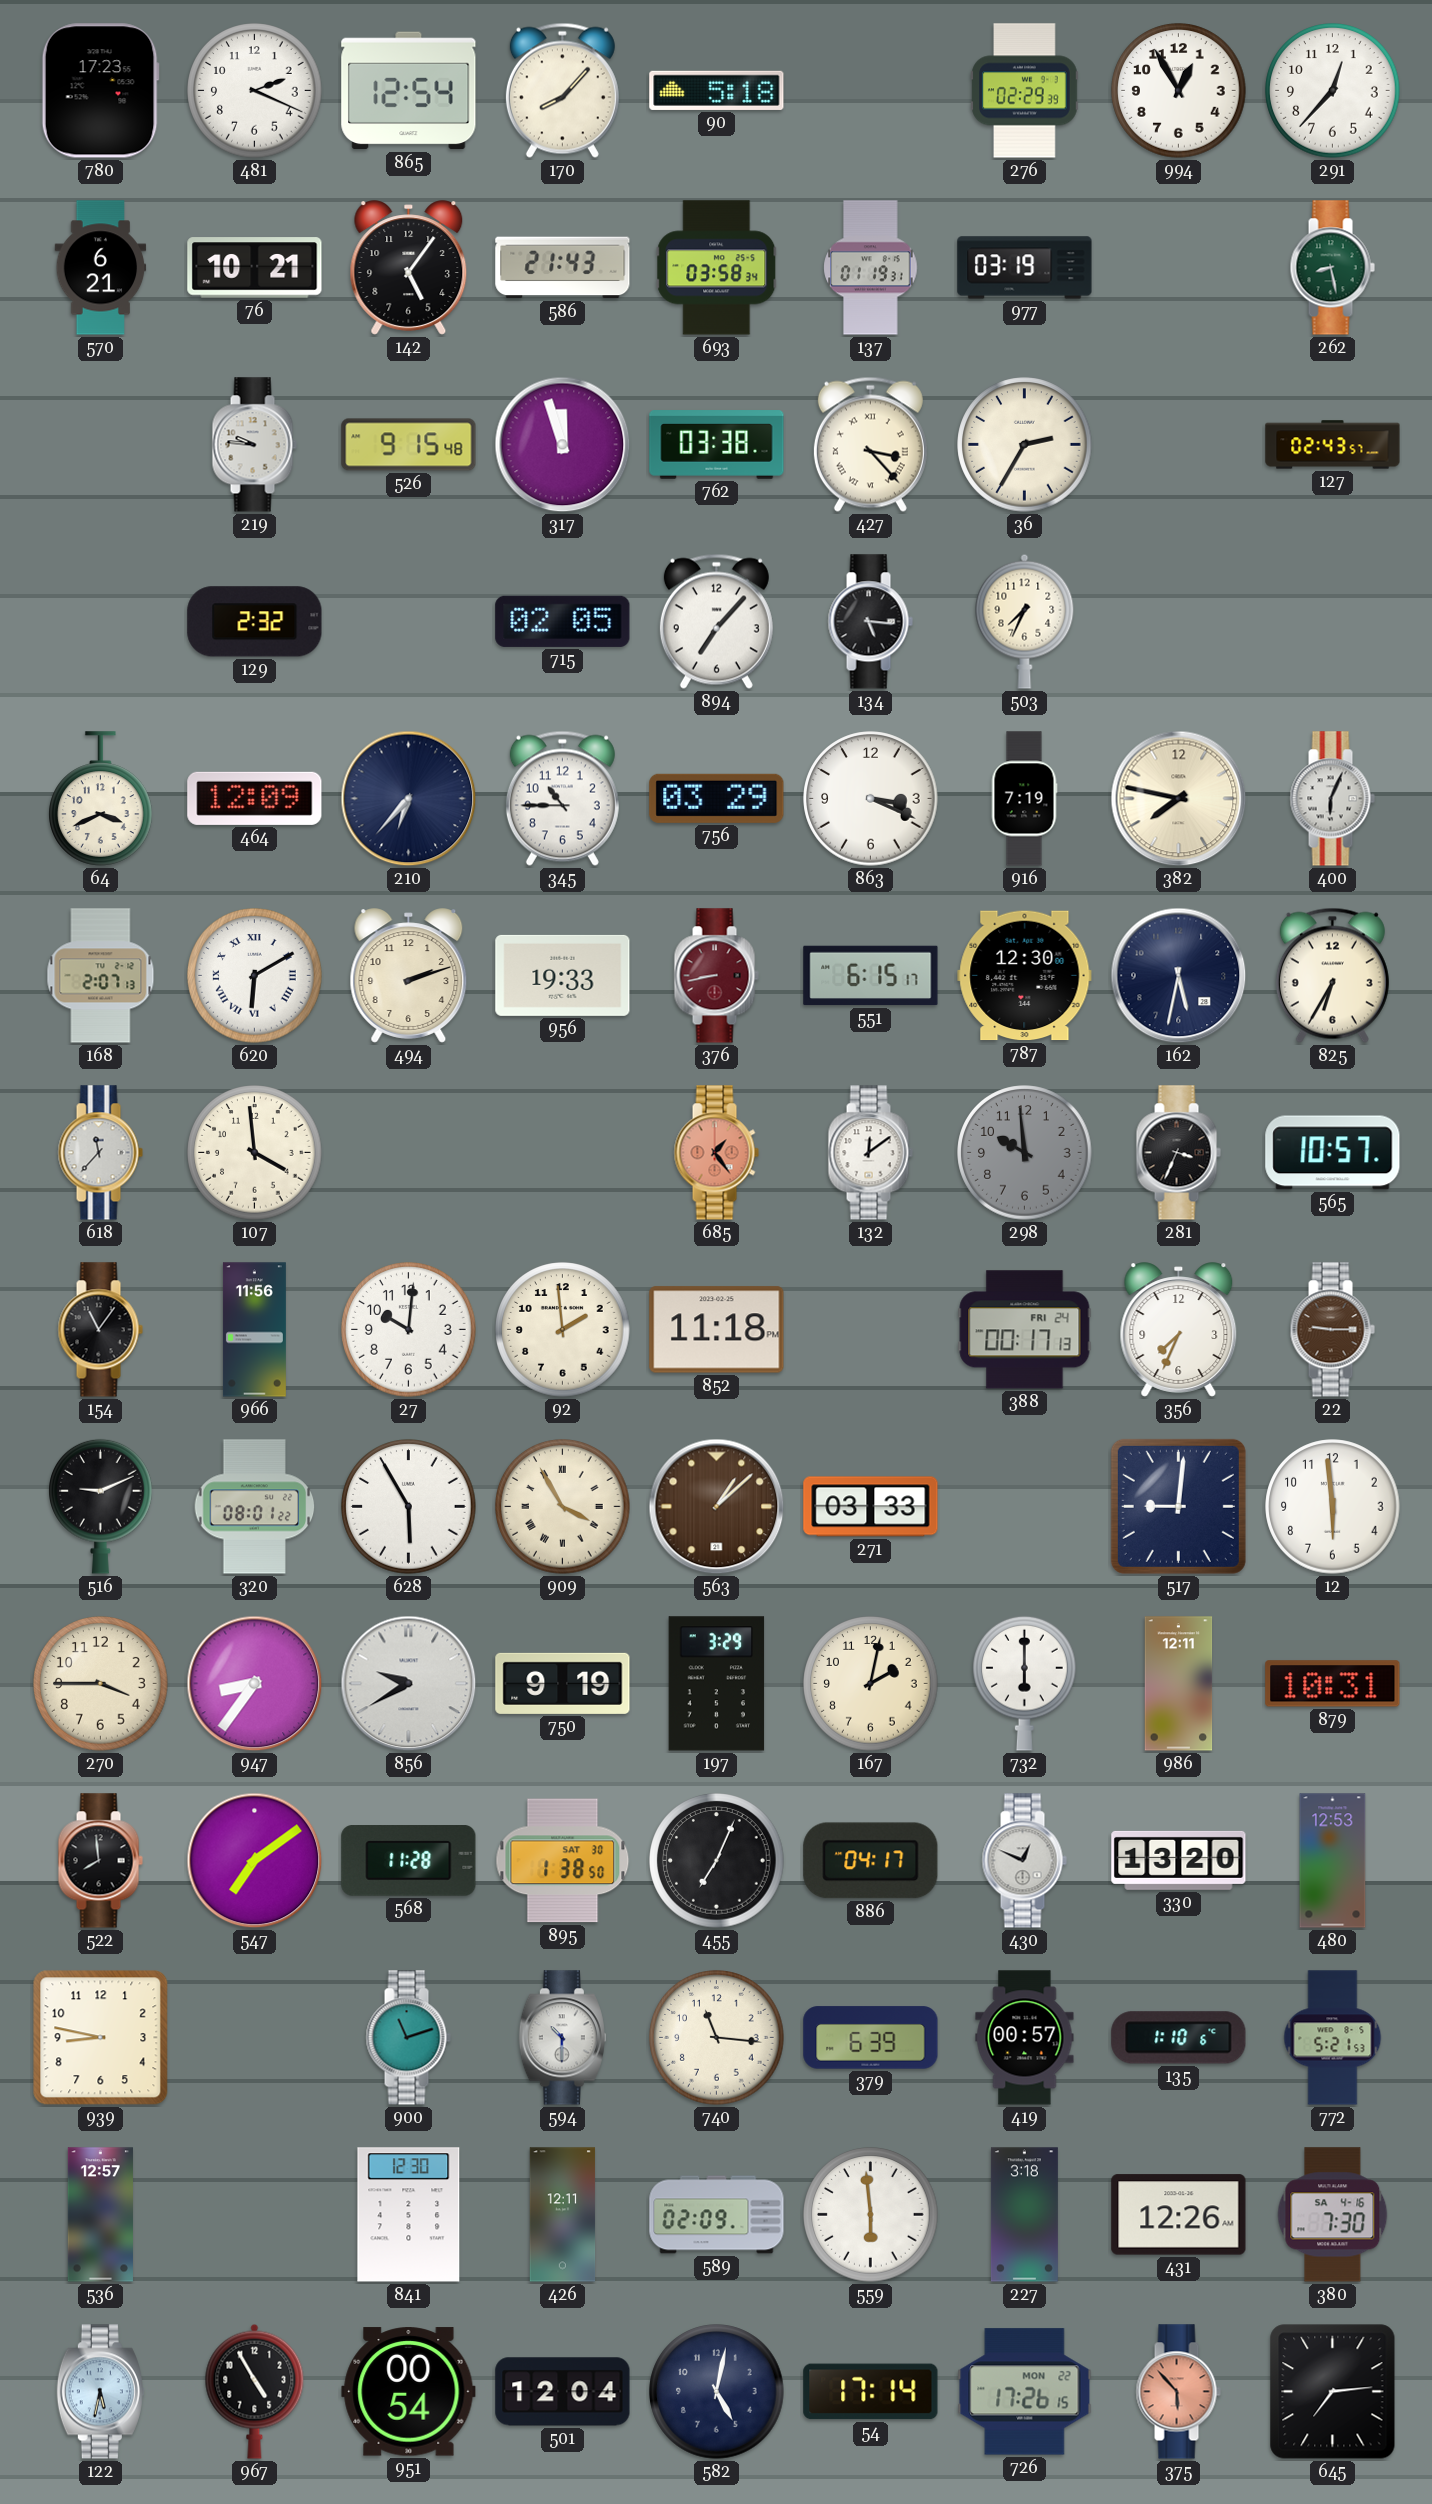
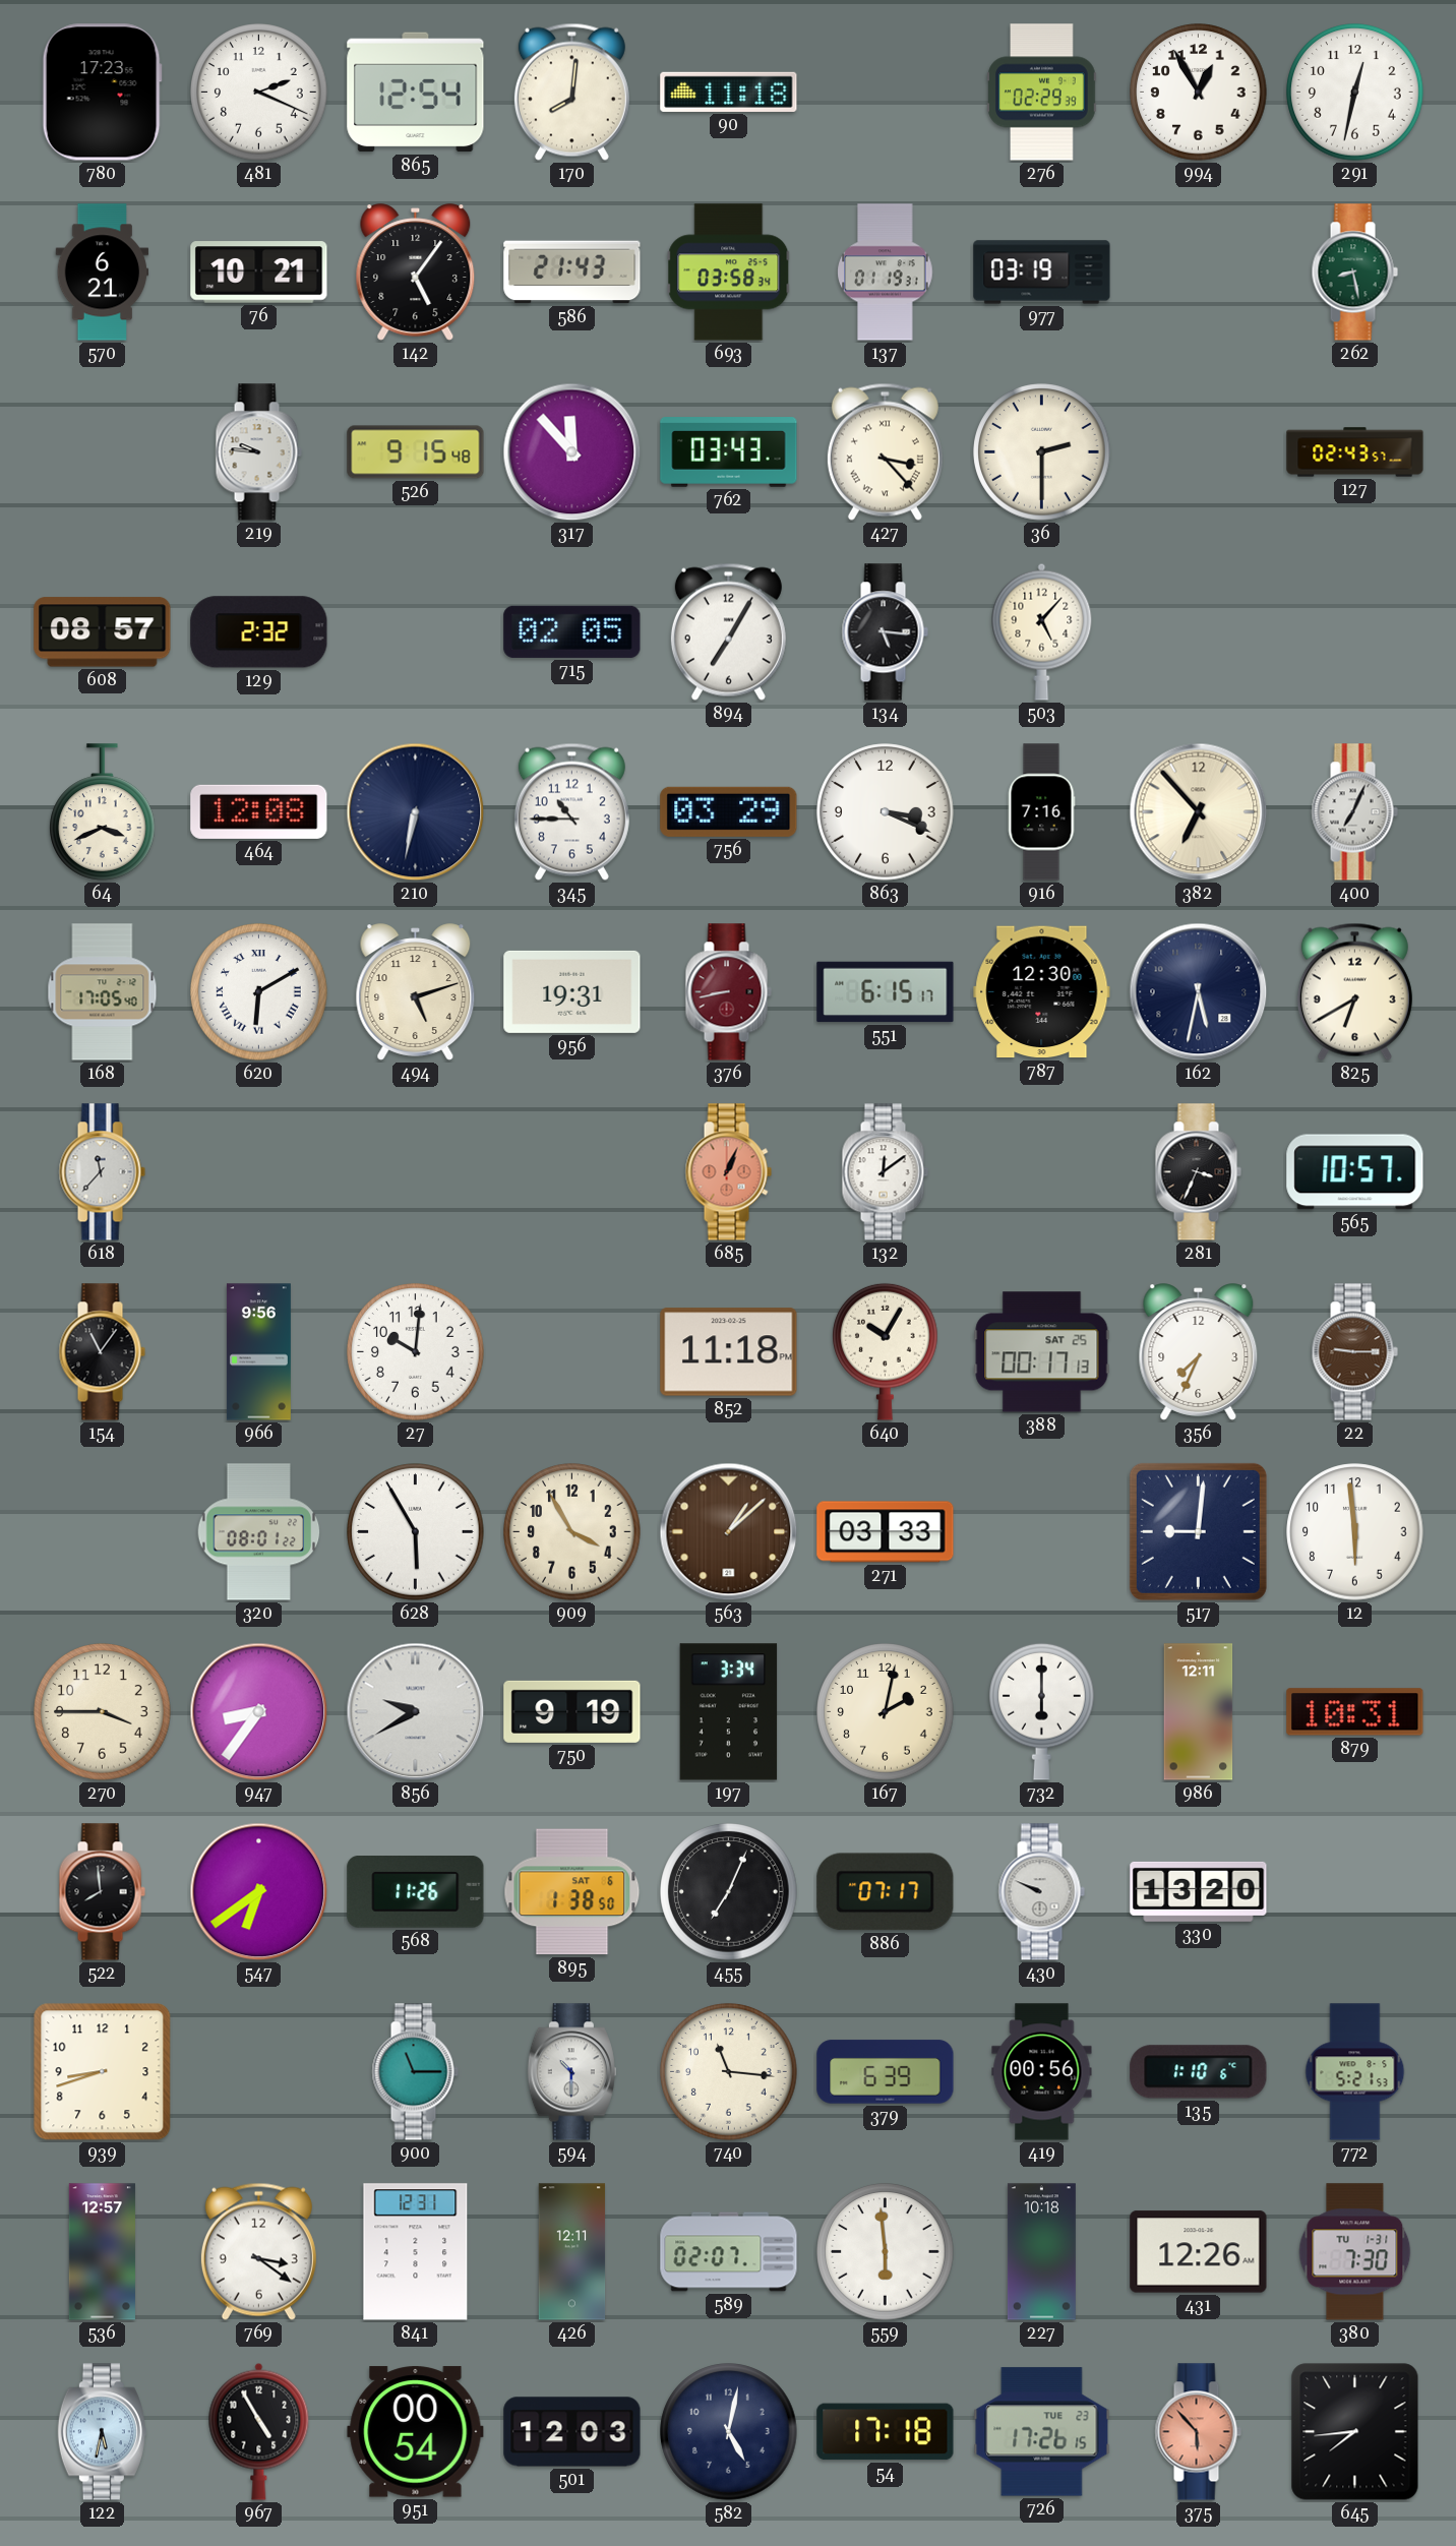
170: 8:07 -> 8:01 (571, 92)
90: 5:18 -> 11:18 (729, 92)
291: 12:37 -> 12:32 (1355, 93)
317: 11:57 -> 11:53 (572, 452)
762: 03:38 -> 03:43 (729, 452)
36: 2:35 -> 2:30 (1042, 452)
608: none -> 08:57 (103, 632)
894: 7:07 -> 7:05 (728, 631)
503: 7:34 -> 5:07 (1042, 631)
464: 12:09 -> 12:08 (259, 811)
210: 6:37 -> 6:32 (416, 812)
916: 7:19 -> 7:16 (1041, 812)
382: 7:47 -> 6:53 (1199, 812)
400: 6:04 -> 7:04 (1354, 812)
168: 2:07 -> 17:05 (103, 992)
494: 2:12 -> 5:12 (416, 992)
956: 19:33 -> 19:31 (572, 991)
825: 6:35 -> 6:40 (1354, 991)
107: 3:59 -> none (255, 1153)
685: 1:24 -> 1:04 (728, 1172)
298: 9:59 -> none (1025, 1153)
966: 11:56 -> 9:56 (258, 1352)
92: 1:59 -> none (563, 1330)
640: none -> 10:05 (886, 1351)
388 date: FRI 24 -> SAT 25 (1042, 1352)
516: 9:11 -> none (101, 1506)
909 numerals: Roman -> Arabic (572, 1532)
197: 3:29 -> 3:34 (729, 1712)
547: 7:09 -> 6:39 (259, 1892)
568: 11:28 -> 11:26 (416, 1892)
895 date: SAT 30 -> SAT 6 (572, 1892)
886: 04:17 -> 07:17 (886, 1892)
430: 12:49 -> 9:49 (1041, 1892)
480: 12:53 -> none (1333, 1861)
939: 8:47 -> 8:42 (103, 2072)
900: 11:12 -> 11:15 (415, 2072)
419: 00:57 -> 00:56 (1042, 2072)
769: none -> 3:21 (258, 2251)
841: 12:30 -> 12:31 (416, 2252)
589: 02:09 -> 02:07 (729, 2252)
227: 3:18 -> 10:18 (1041, 2252)
380 date: SA 4-16 -> TU 1-31 (1355, 2252)
501: 12:04 -> 12:03 (572, 2432)
54: 17:14 -> 17:18 (886, 2432)
726 date: MON 22 -> TUE 23 (1042, 2432)
645: 7:14 -> 7:44 (1355, 2432)
